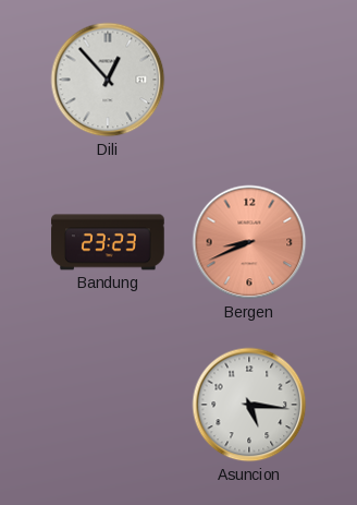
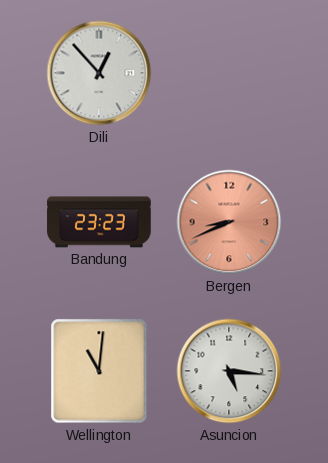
Wellington: none -> 11:01 (99, 371)
